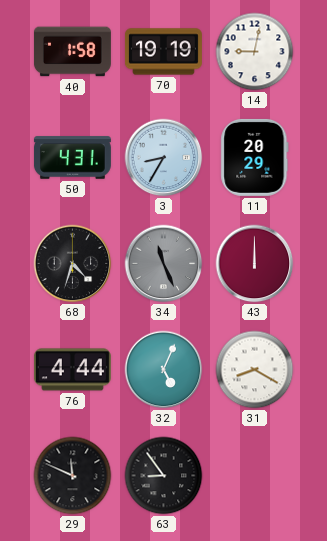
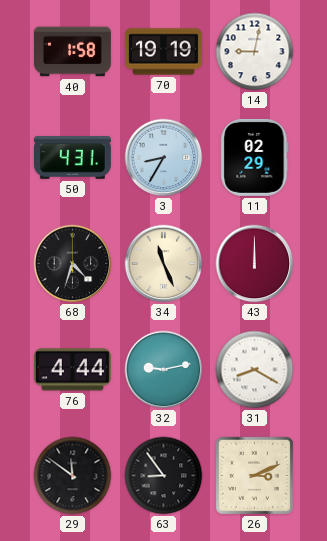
11: 20:29 -> 02:29 (255, 157)
34 dial: grey -> cream (164, 264)
32: 5:04 -> 9:13 (164, 370)
29: 11:49 -> 11:51 (73, 476)
26: none -> 3:11 (254, 475)
